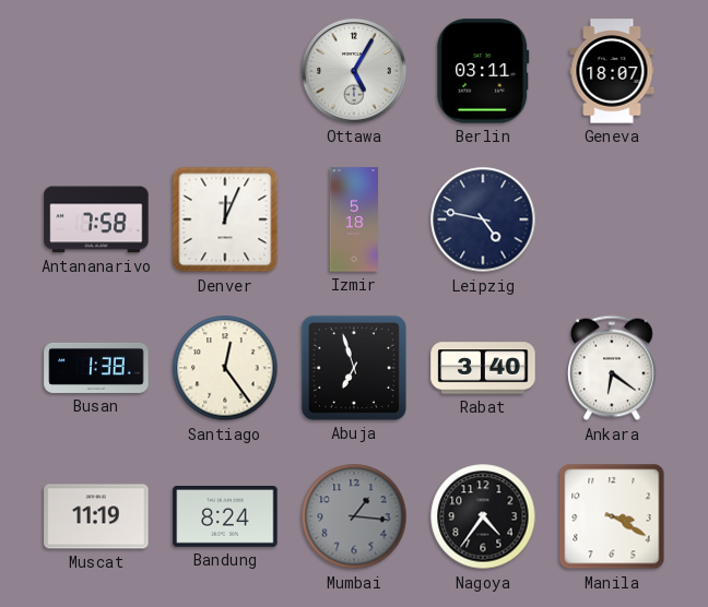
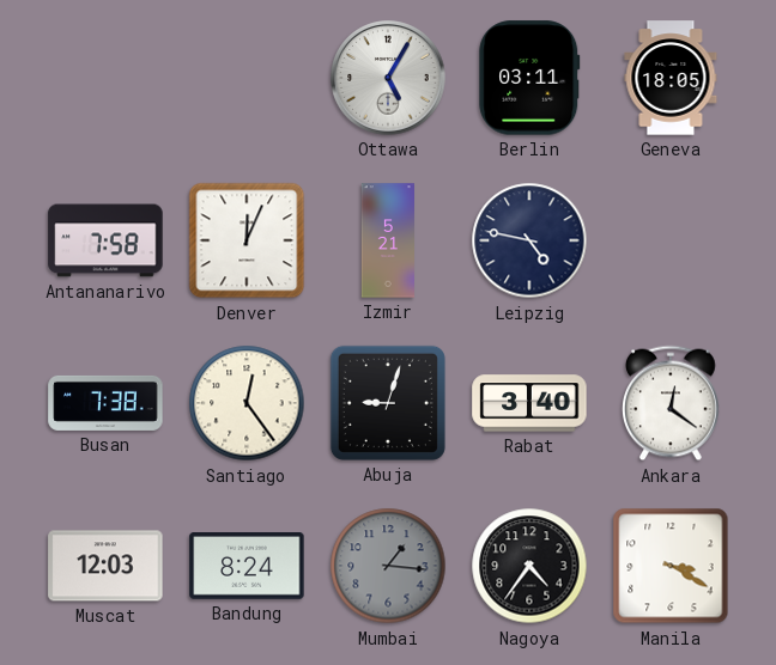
Geneva: 18:07 -> 18:05 (671, 78)
Izmir: 5:18 -> 5:21 (387, 240)
Busan: 1:38 -> 7:38 (105, 403)
Abuja: 6:57 -> 9:03 (388, 403)
Ankara: 6:21 -> 12:21 (672, 403)
Muscat: 11:19 -> 12:03 (105, 566)
